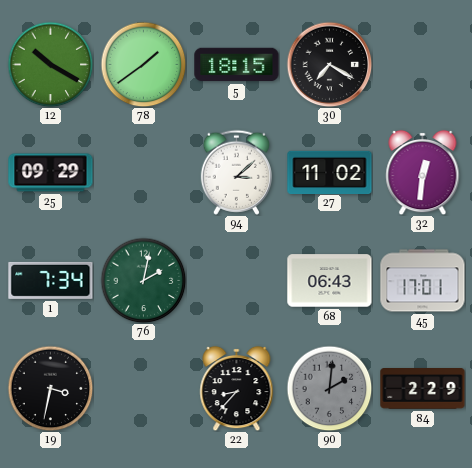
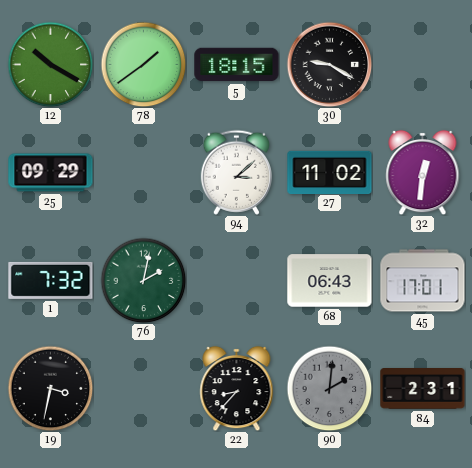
30: 7:20 -> 9:20 (329, 64)
1: 7:34 -> 7:32 (51, 280)
84: 2:29 -> 2:31 (423, 389)
